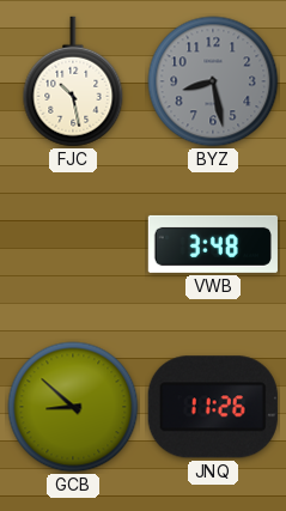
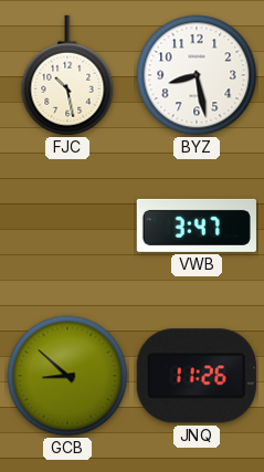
BYZ dial: grey -> white (197, 75)
VWB: 3:48 -> 3:47 (197, 225)
